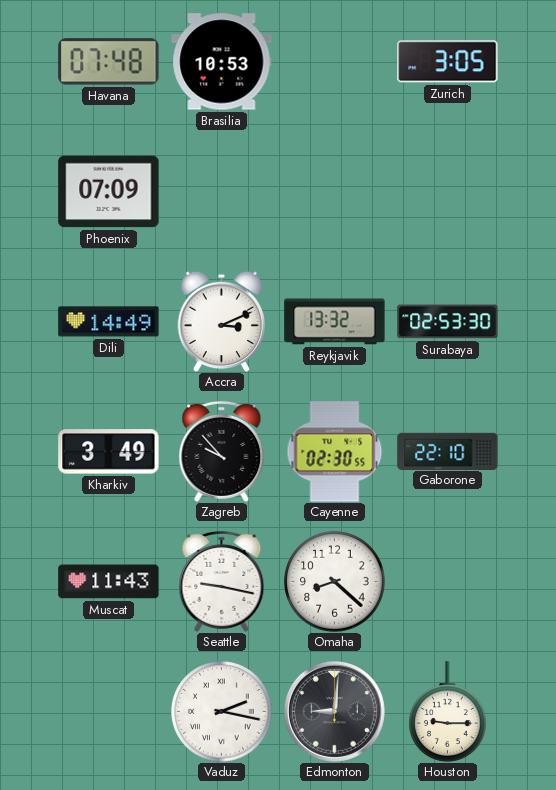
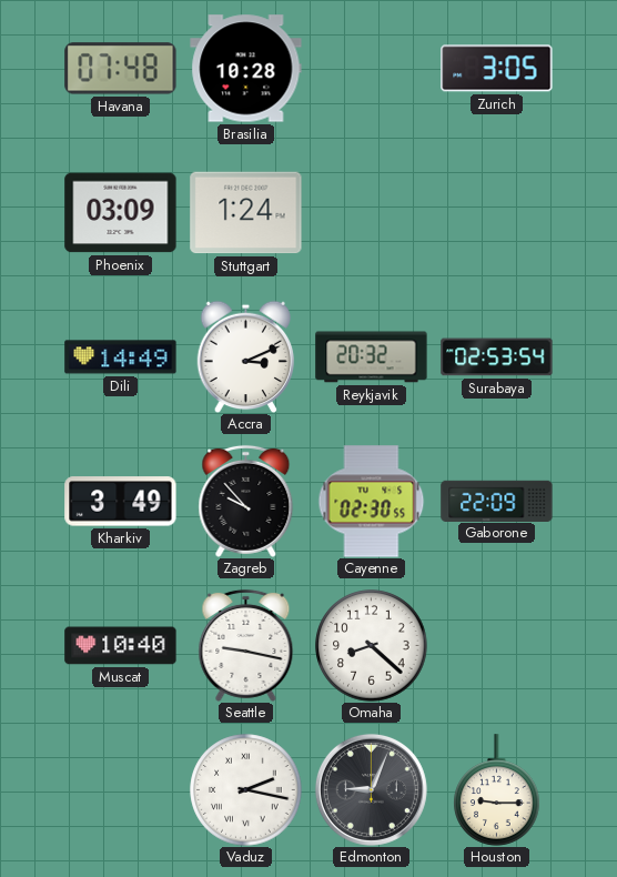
Brasilia: 10:53 -> 10:28 (246, 69)
Phoenix: 07:09 -> 03:09 (121, 213)
Stuttgart: none -> 1:24 (246, 213)
Reykjavik: 13:32 -> 20:32 (372, 357)
Surabaya: 02:53:30 -> 02:53:54 (497, 357)
Gaborone: 22:10 -> 22:09 (497, 501)
Muscat: 11:43 -> 10:40 (121, 646)
Edmonton: 9:01 -> 9:04 (371, 789)
